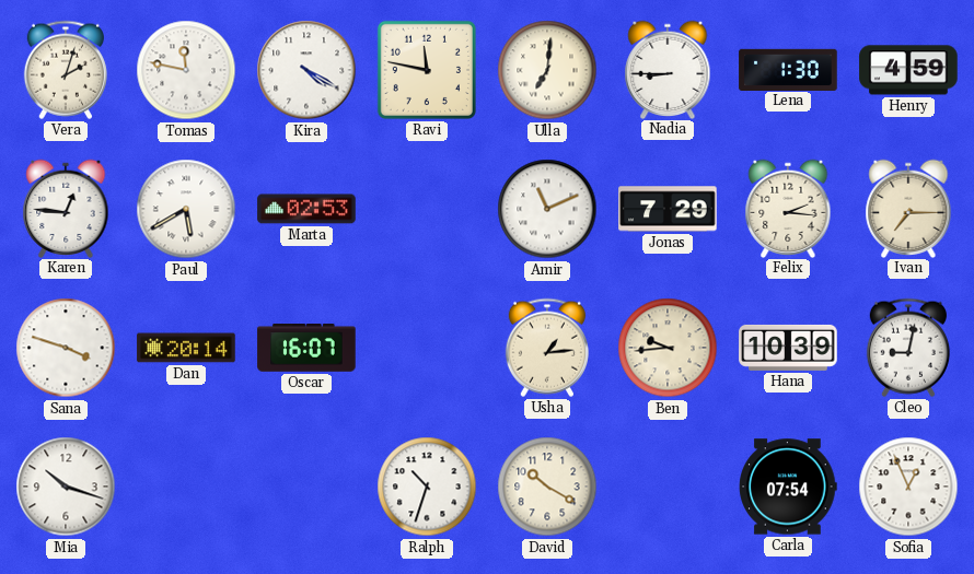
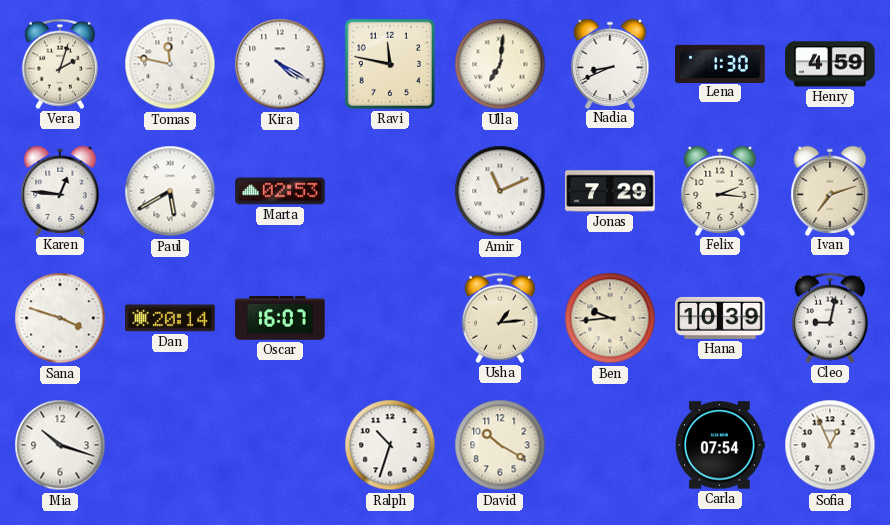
Nadia: 8:45 -> 8:41 (610, 63)
Ivan: 7:15 -> 7:12 (830, 190)
